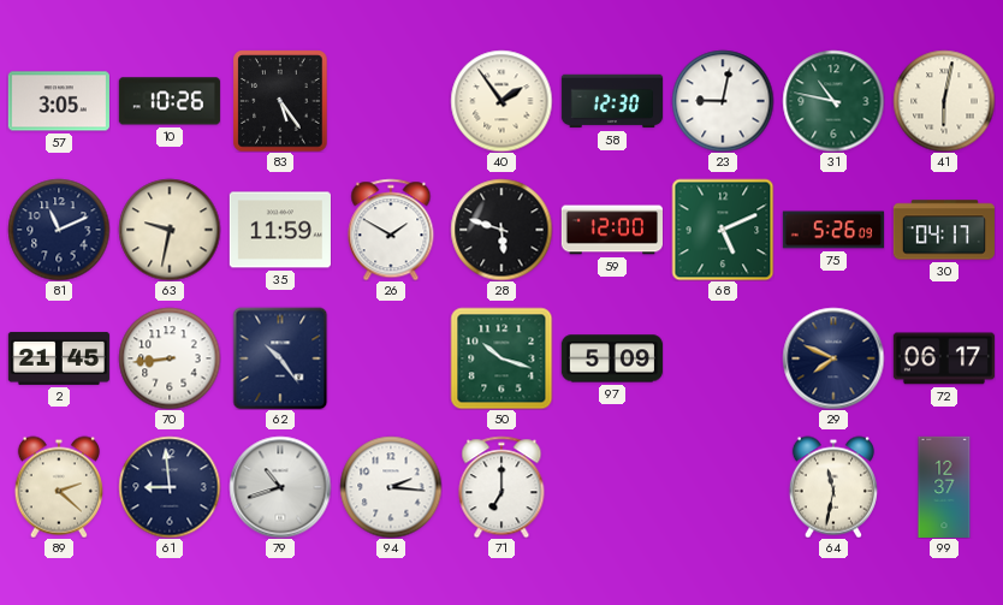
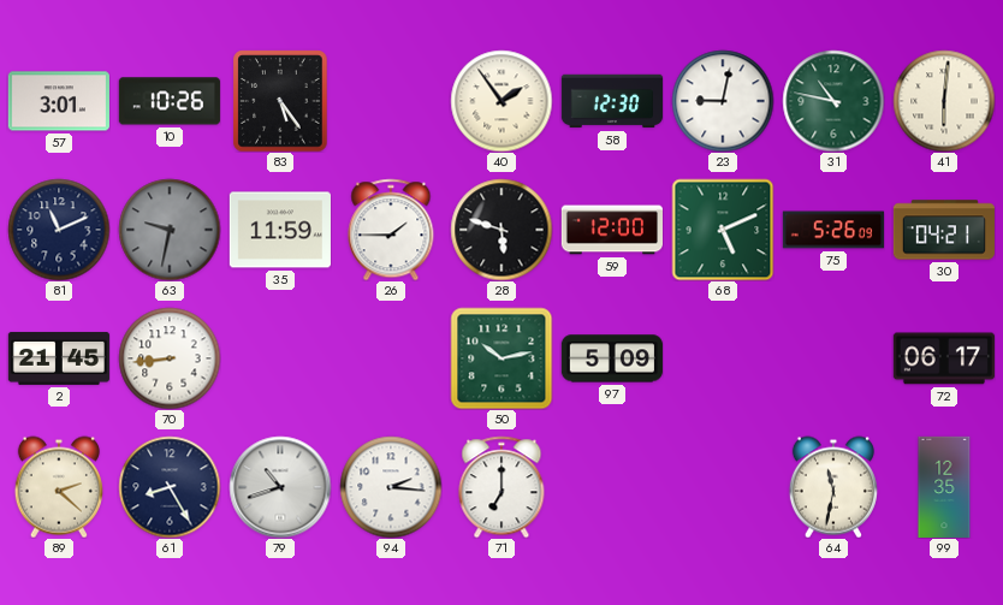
57: 3:05 -> 3:01 (59, 101)
41: 6:02 -> 6:01 (944, 101)
63 dial: cream -> grey (170, 230)
26: 1:50 -> 1:45 (391, 230)
30: 04:17 -> 04:21 (944, 230)
62: 10:24 -> none (280, 358)
50: 10:18 -> 10:13 (502, 358)
29: 7:49 -> none (833, 358)
61: 8:59 -> 8:25 (170, 487)
99: 12:37 -> 12:35 (944, 486)
